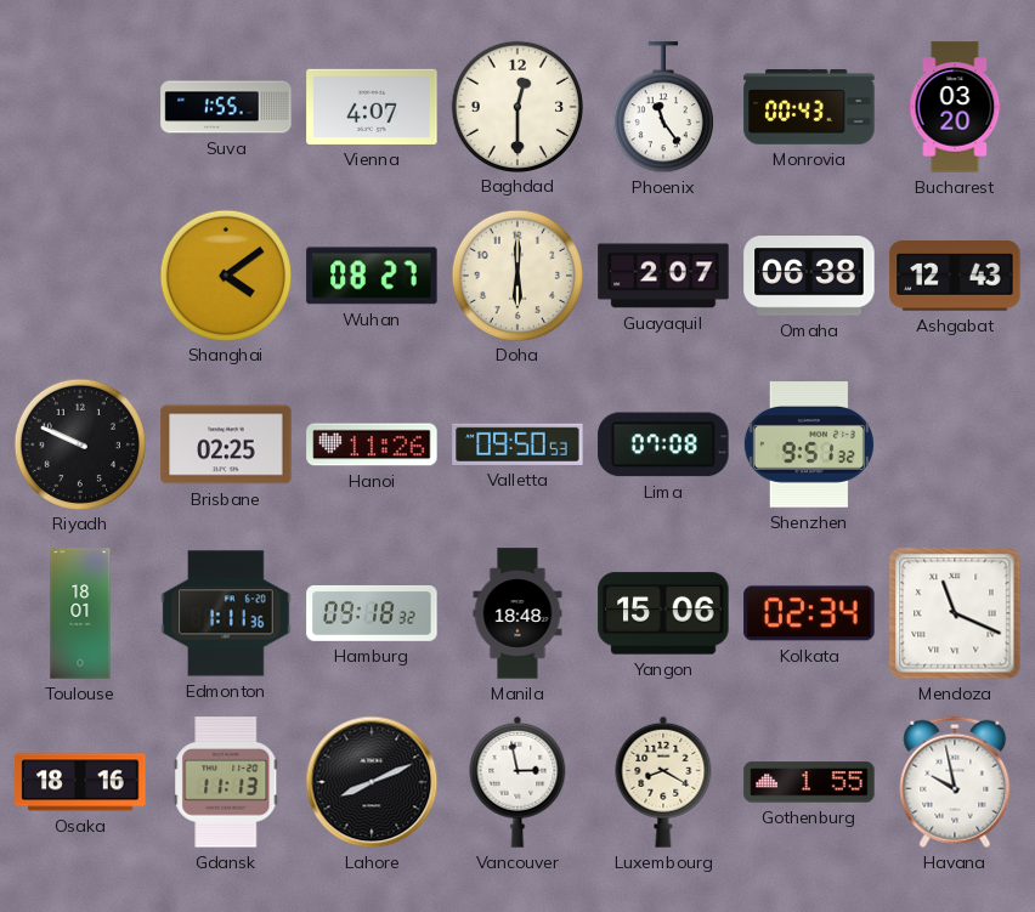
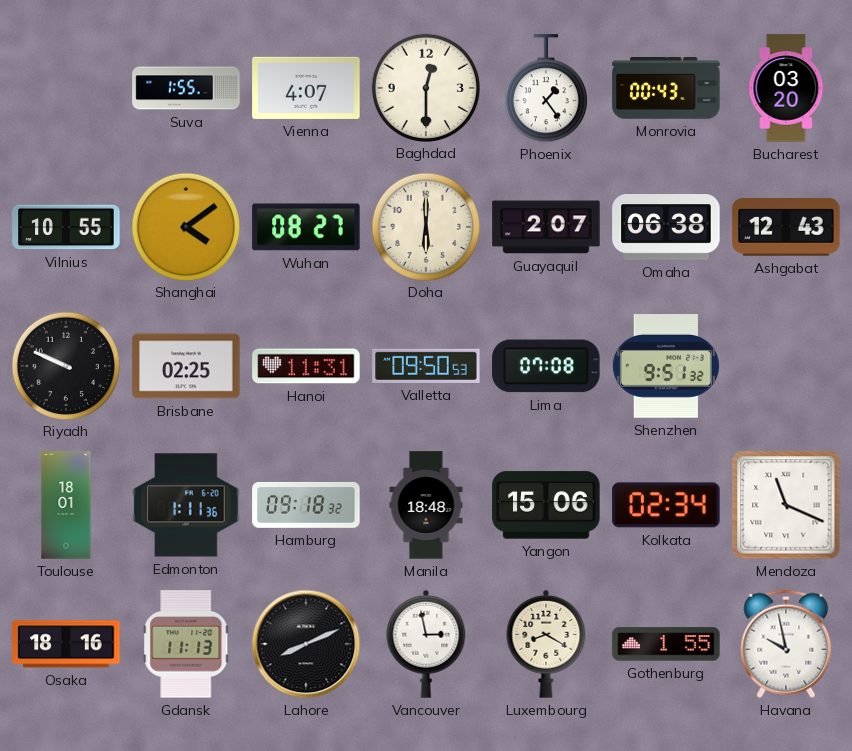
Phoenix: 11:24 -> 1:24 (546, 89)
Vilnius: none -> 10:55 (66, 227)
Hanoi: 11:26 -> 11:31 (306, 366)
